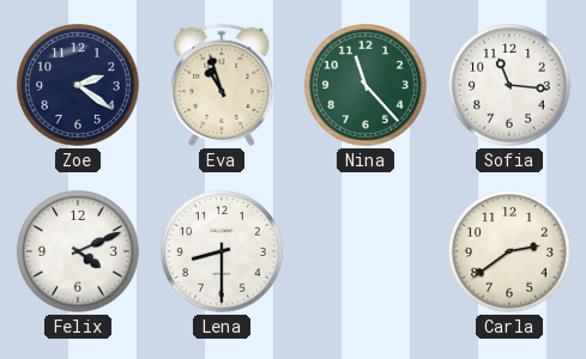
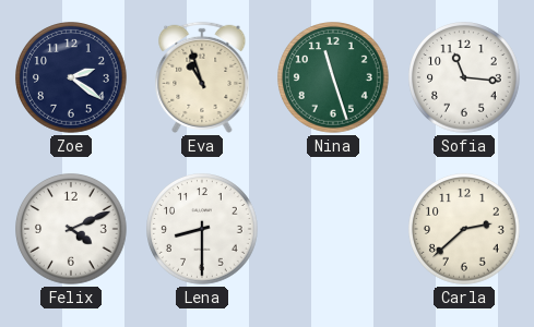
Nina: 11:23 -> 11:27 (334, 78)
Carla: 2:39 -> 2:38 (465, 230)
